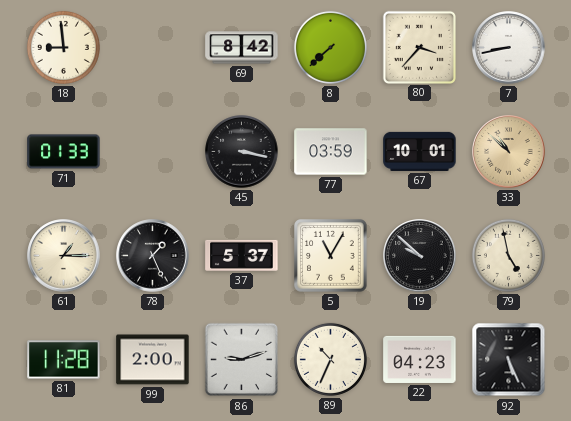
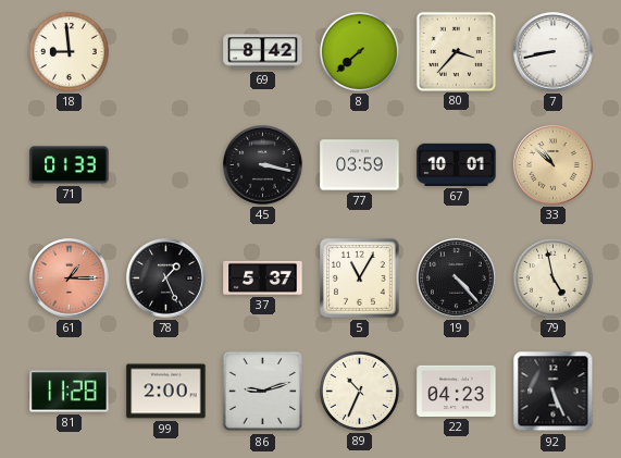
61 dial: cream -> salmon (70, 278)
19: 9:52 -> 4:23 (457, 278)
